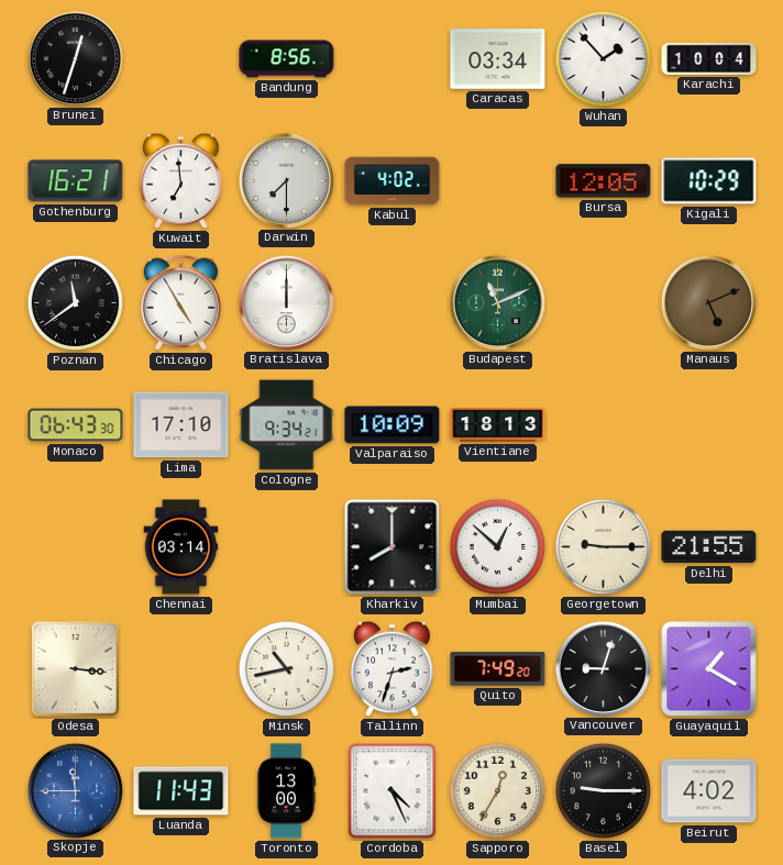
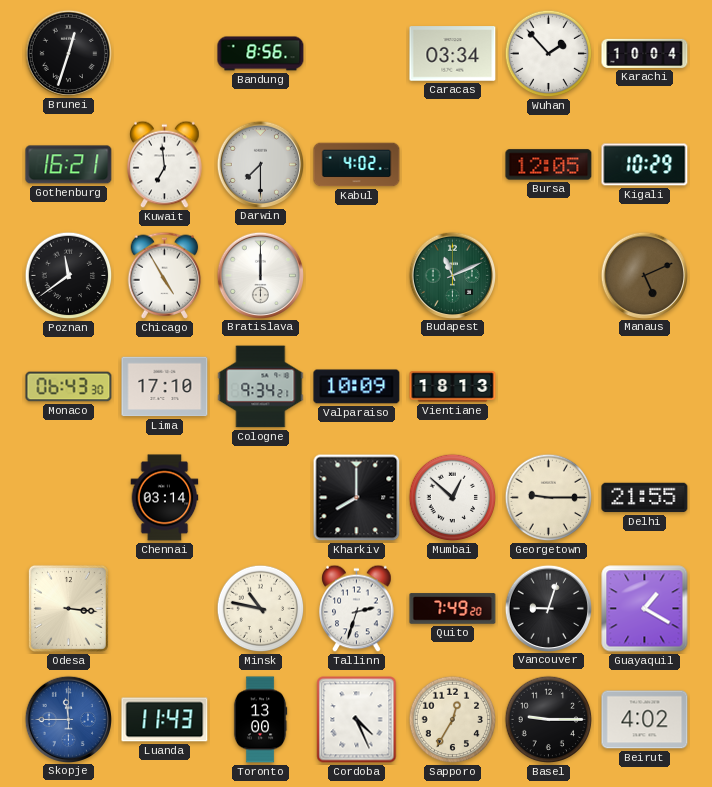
Minsk: 10:43 -> 10:47 (261, 609)
